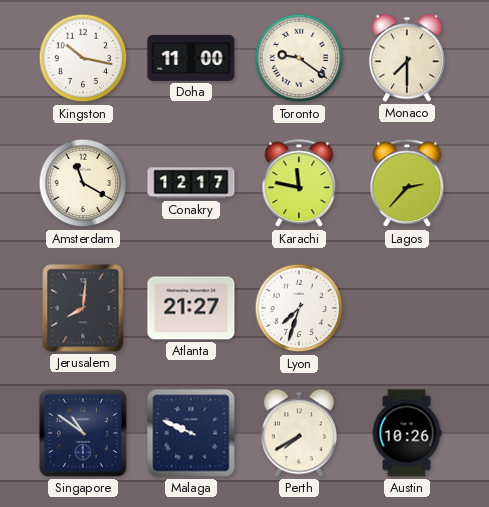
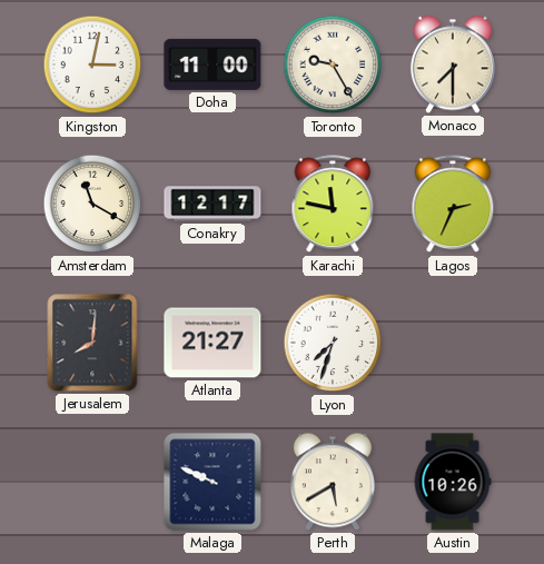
Kingston: 10:17 -> 3:02 (92, 65)
Toronto: 9:21 -> 9:25 (333, 65)
Lagos: 2:37 -> 2:34 (453, 205)
Singapore: 10:51 -> none (83, 433)
Perth: 7:40 -> 5:40 (333, 482)
